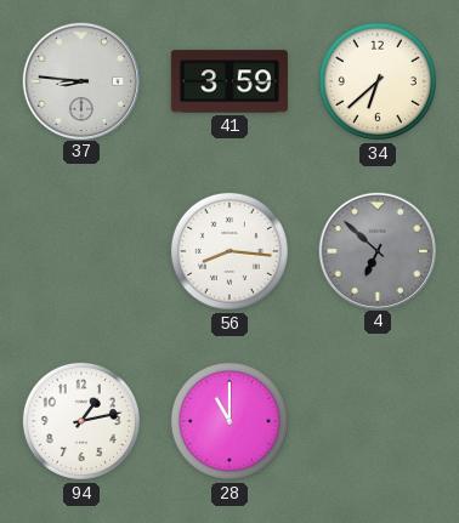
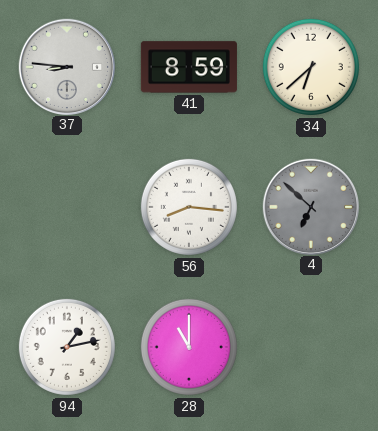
41: 3:59 -> 8:59 (189, 67)
